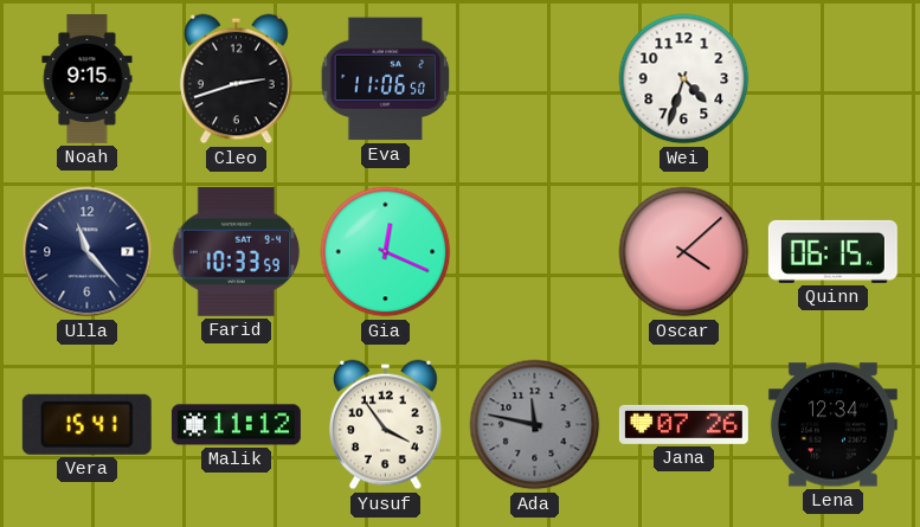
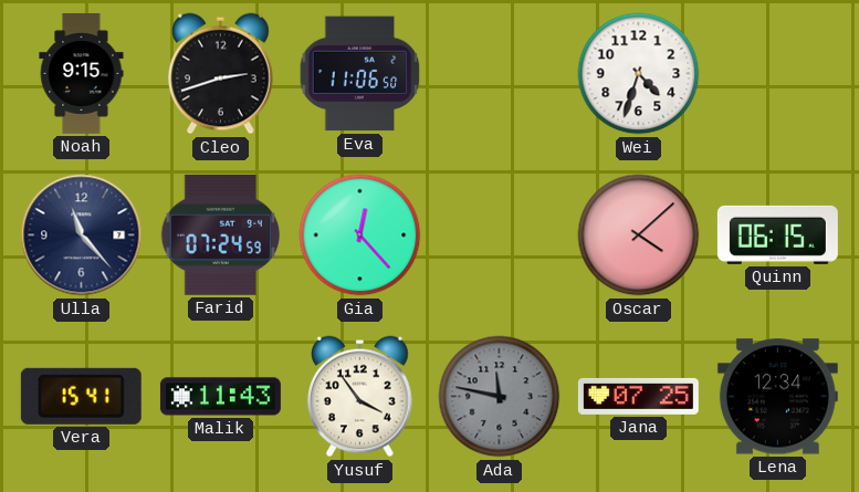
Farid: 10:33 -> 07:24 (221, 234)
Gia: 12:19 -> 12:23 (360, 235)
Malik: 11:12 -> 11:43 (220, 397)
Jana: 07:26 -> 07:25 (638, 396)
